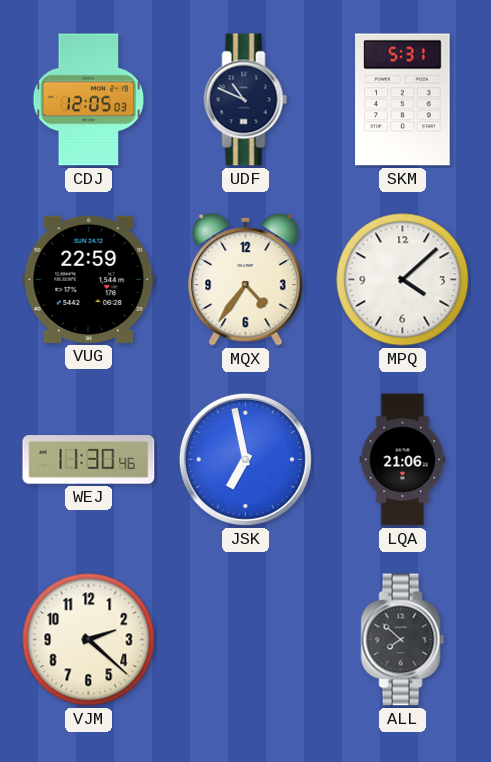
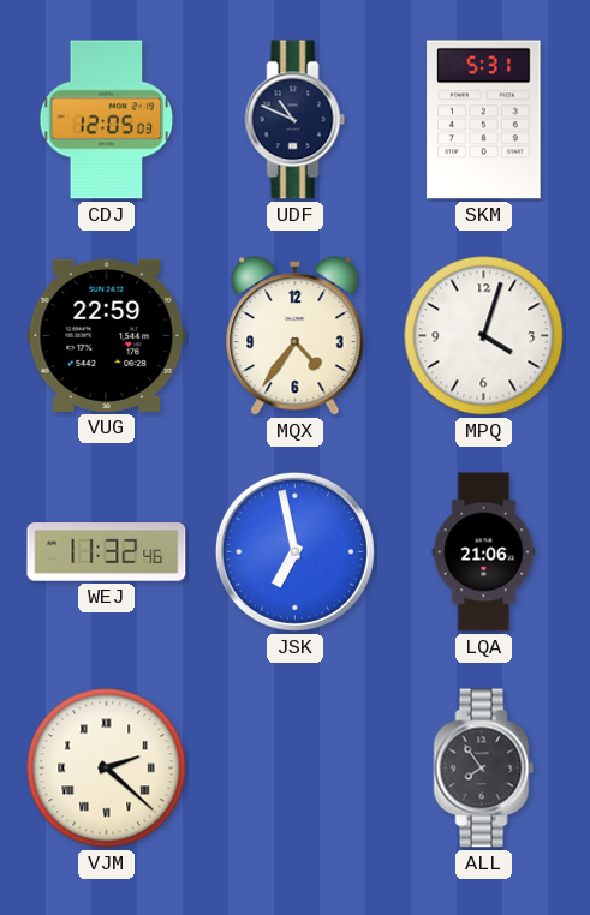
MPQ: 4:08 -> 4:03 (484, 336)
WEJ: 11:30 -> 11:32 (107, 552)
VJM numerals: Arabic -> Roman (107, 769)
ALL: 7:52 -> 7:54 (484, 769)
